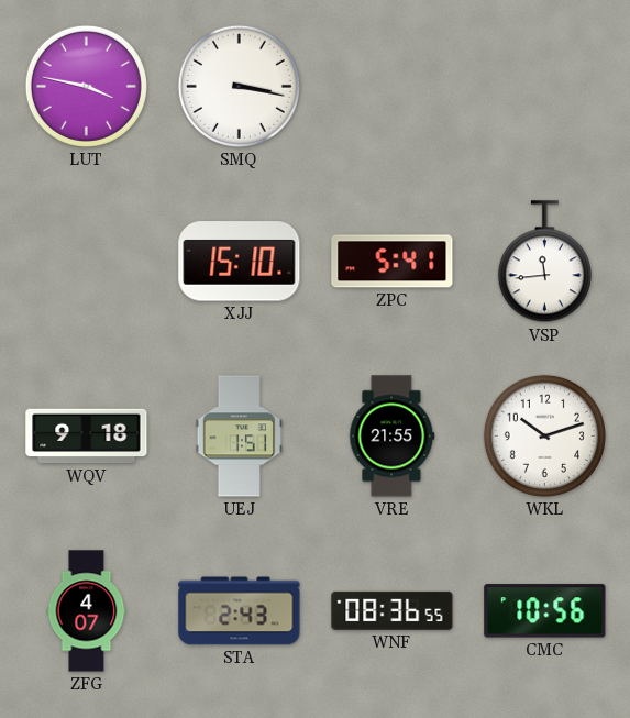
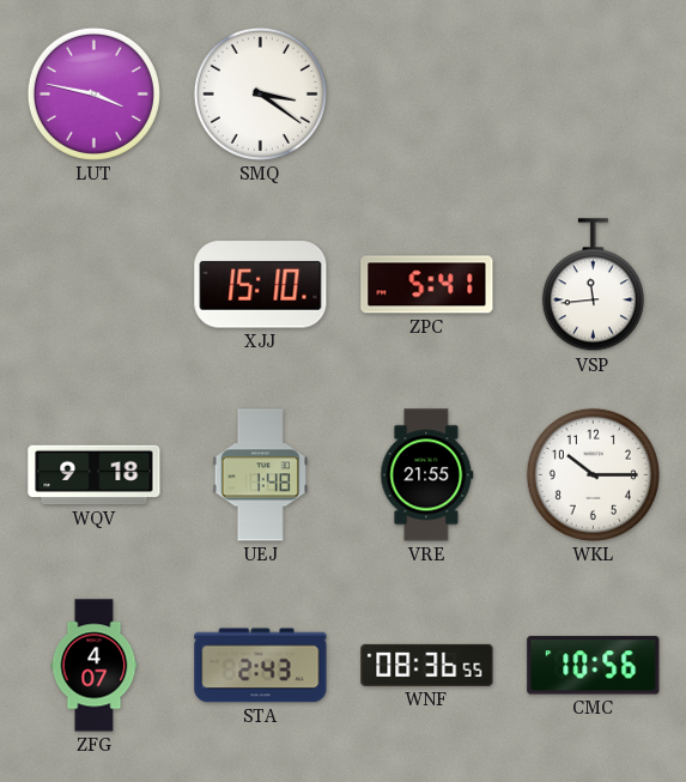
SMQ: 3:17 -> 3:21 (260, 93)
UEJ: 1:51 -> 1:48 (260, 475)
WKL: 10:12 -> 10:15 (593, 474)
